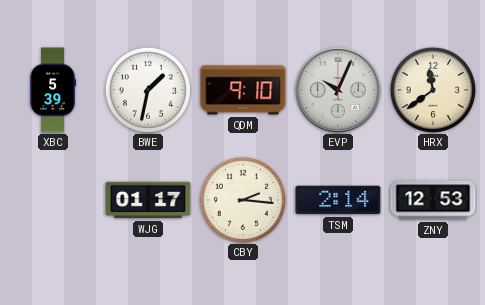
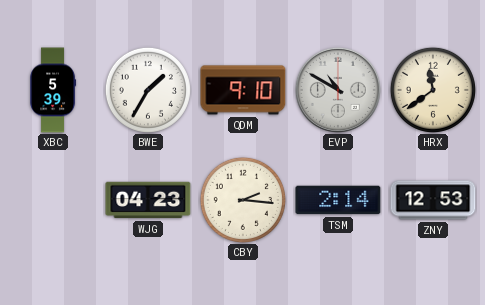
BWE: 1:32 -> 1:35 (148, 90)
EVP: 10:04 -> 10:50 (338, 90)
WJG: 01:17 -> 04:23 (148, 200)
